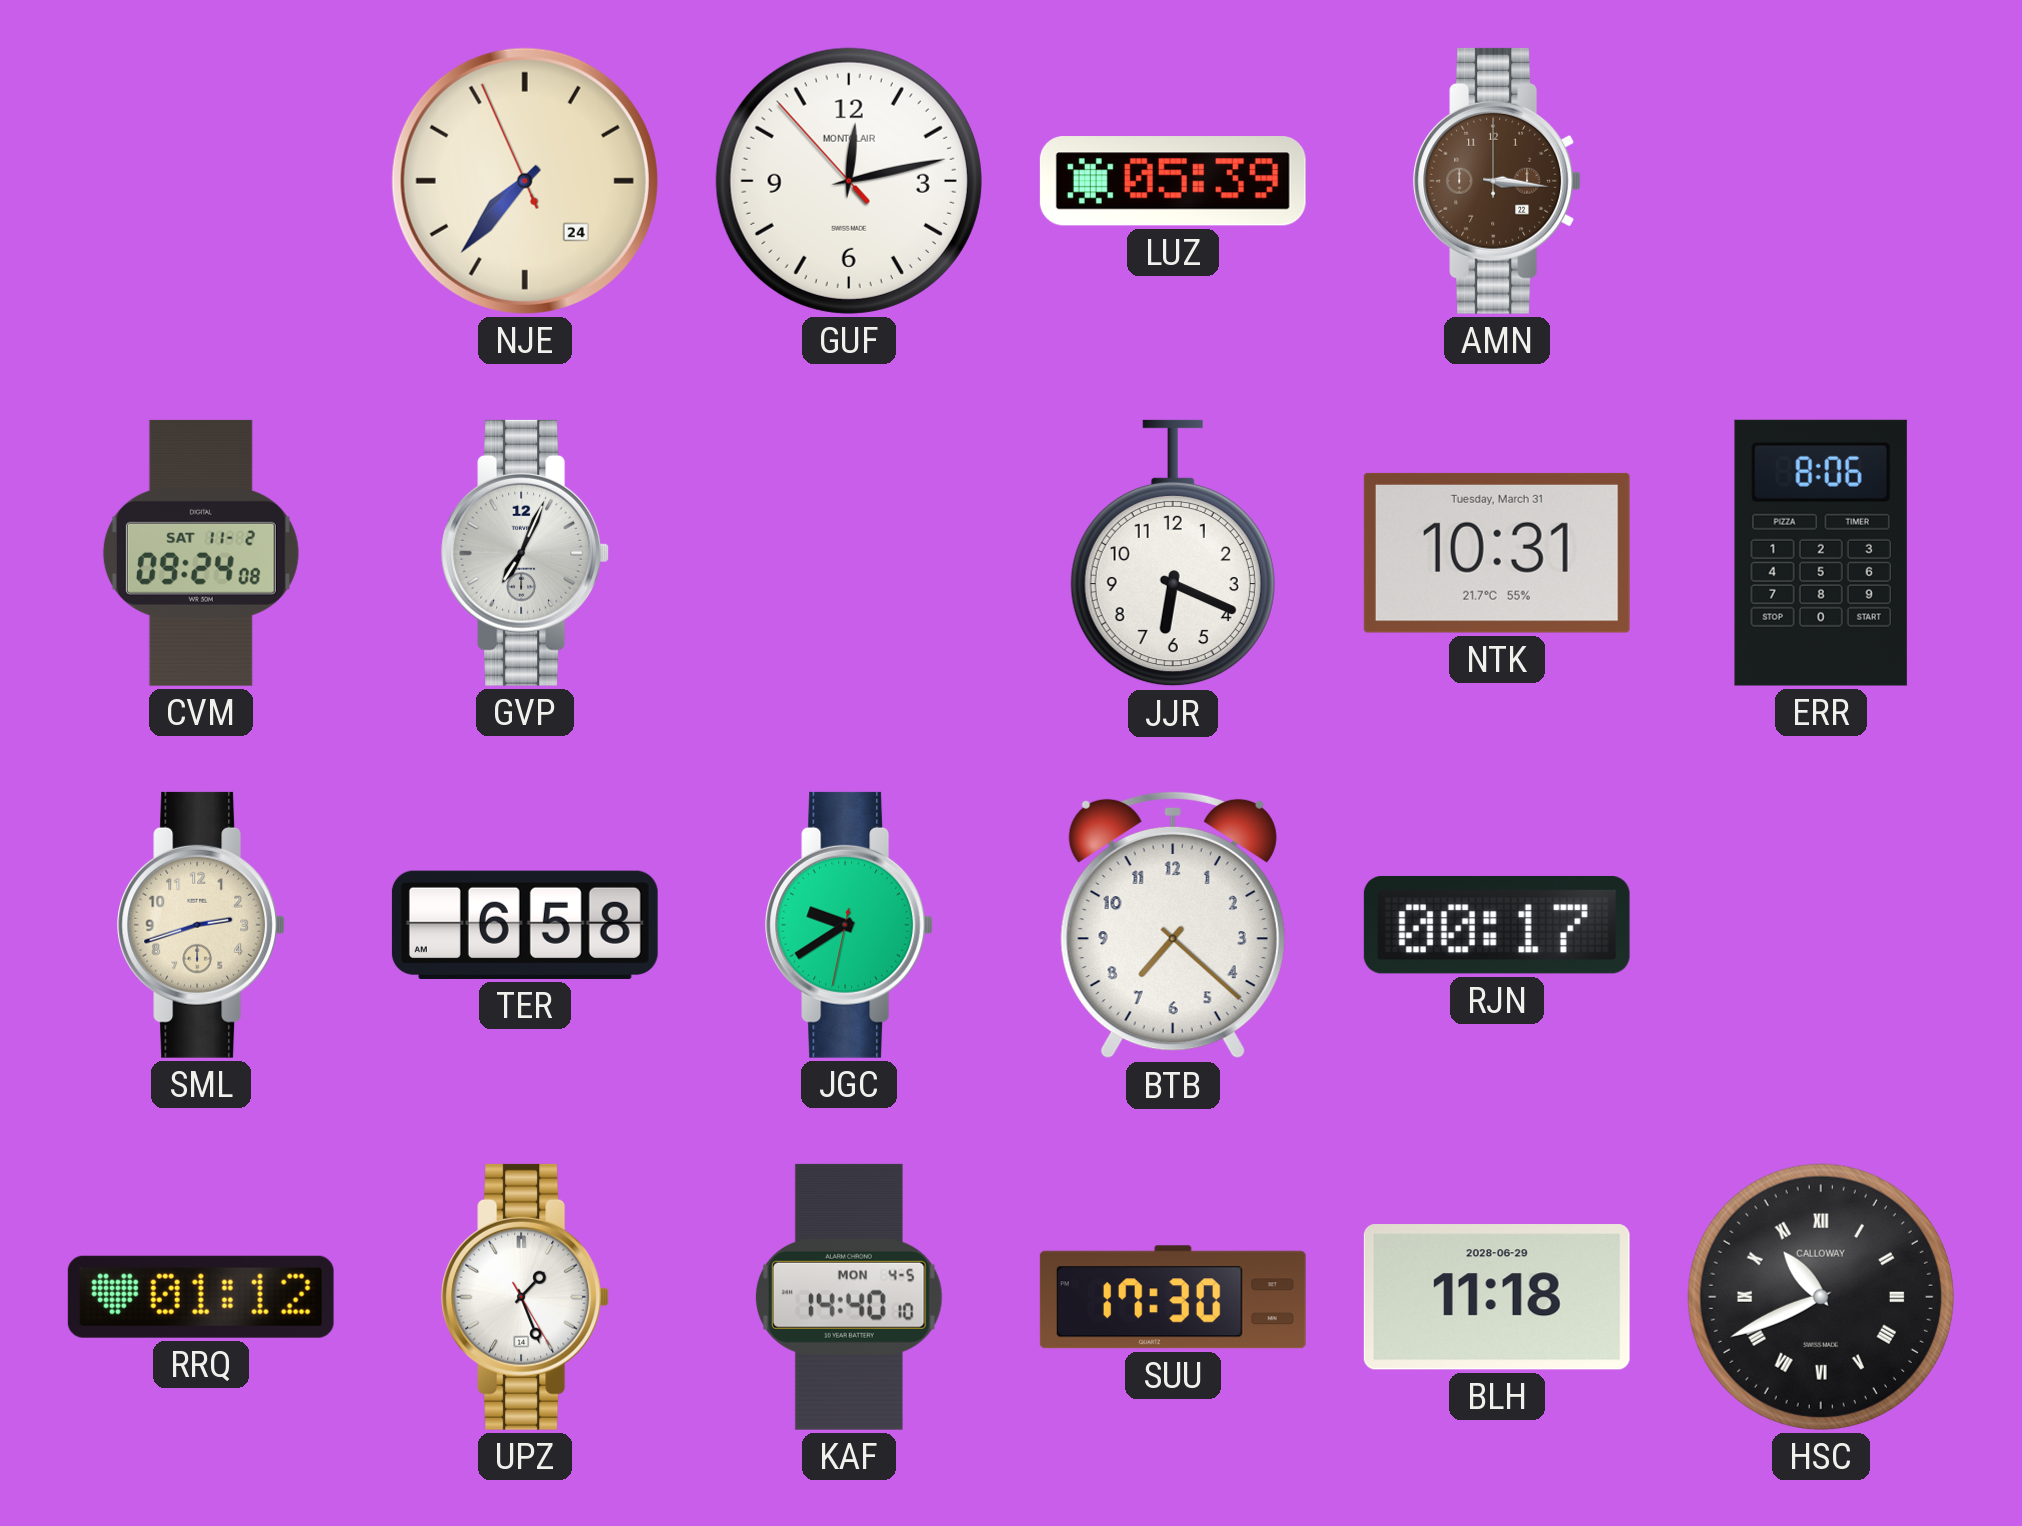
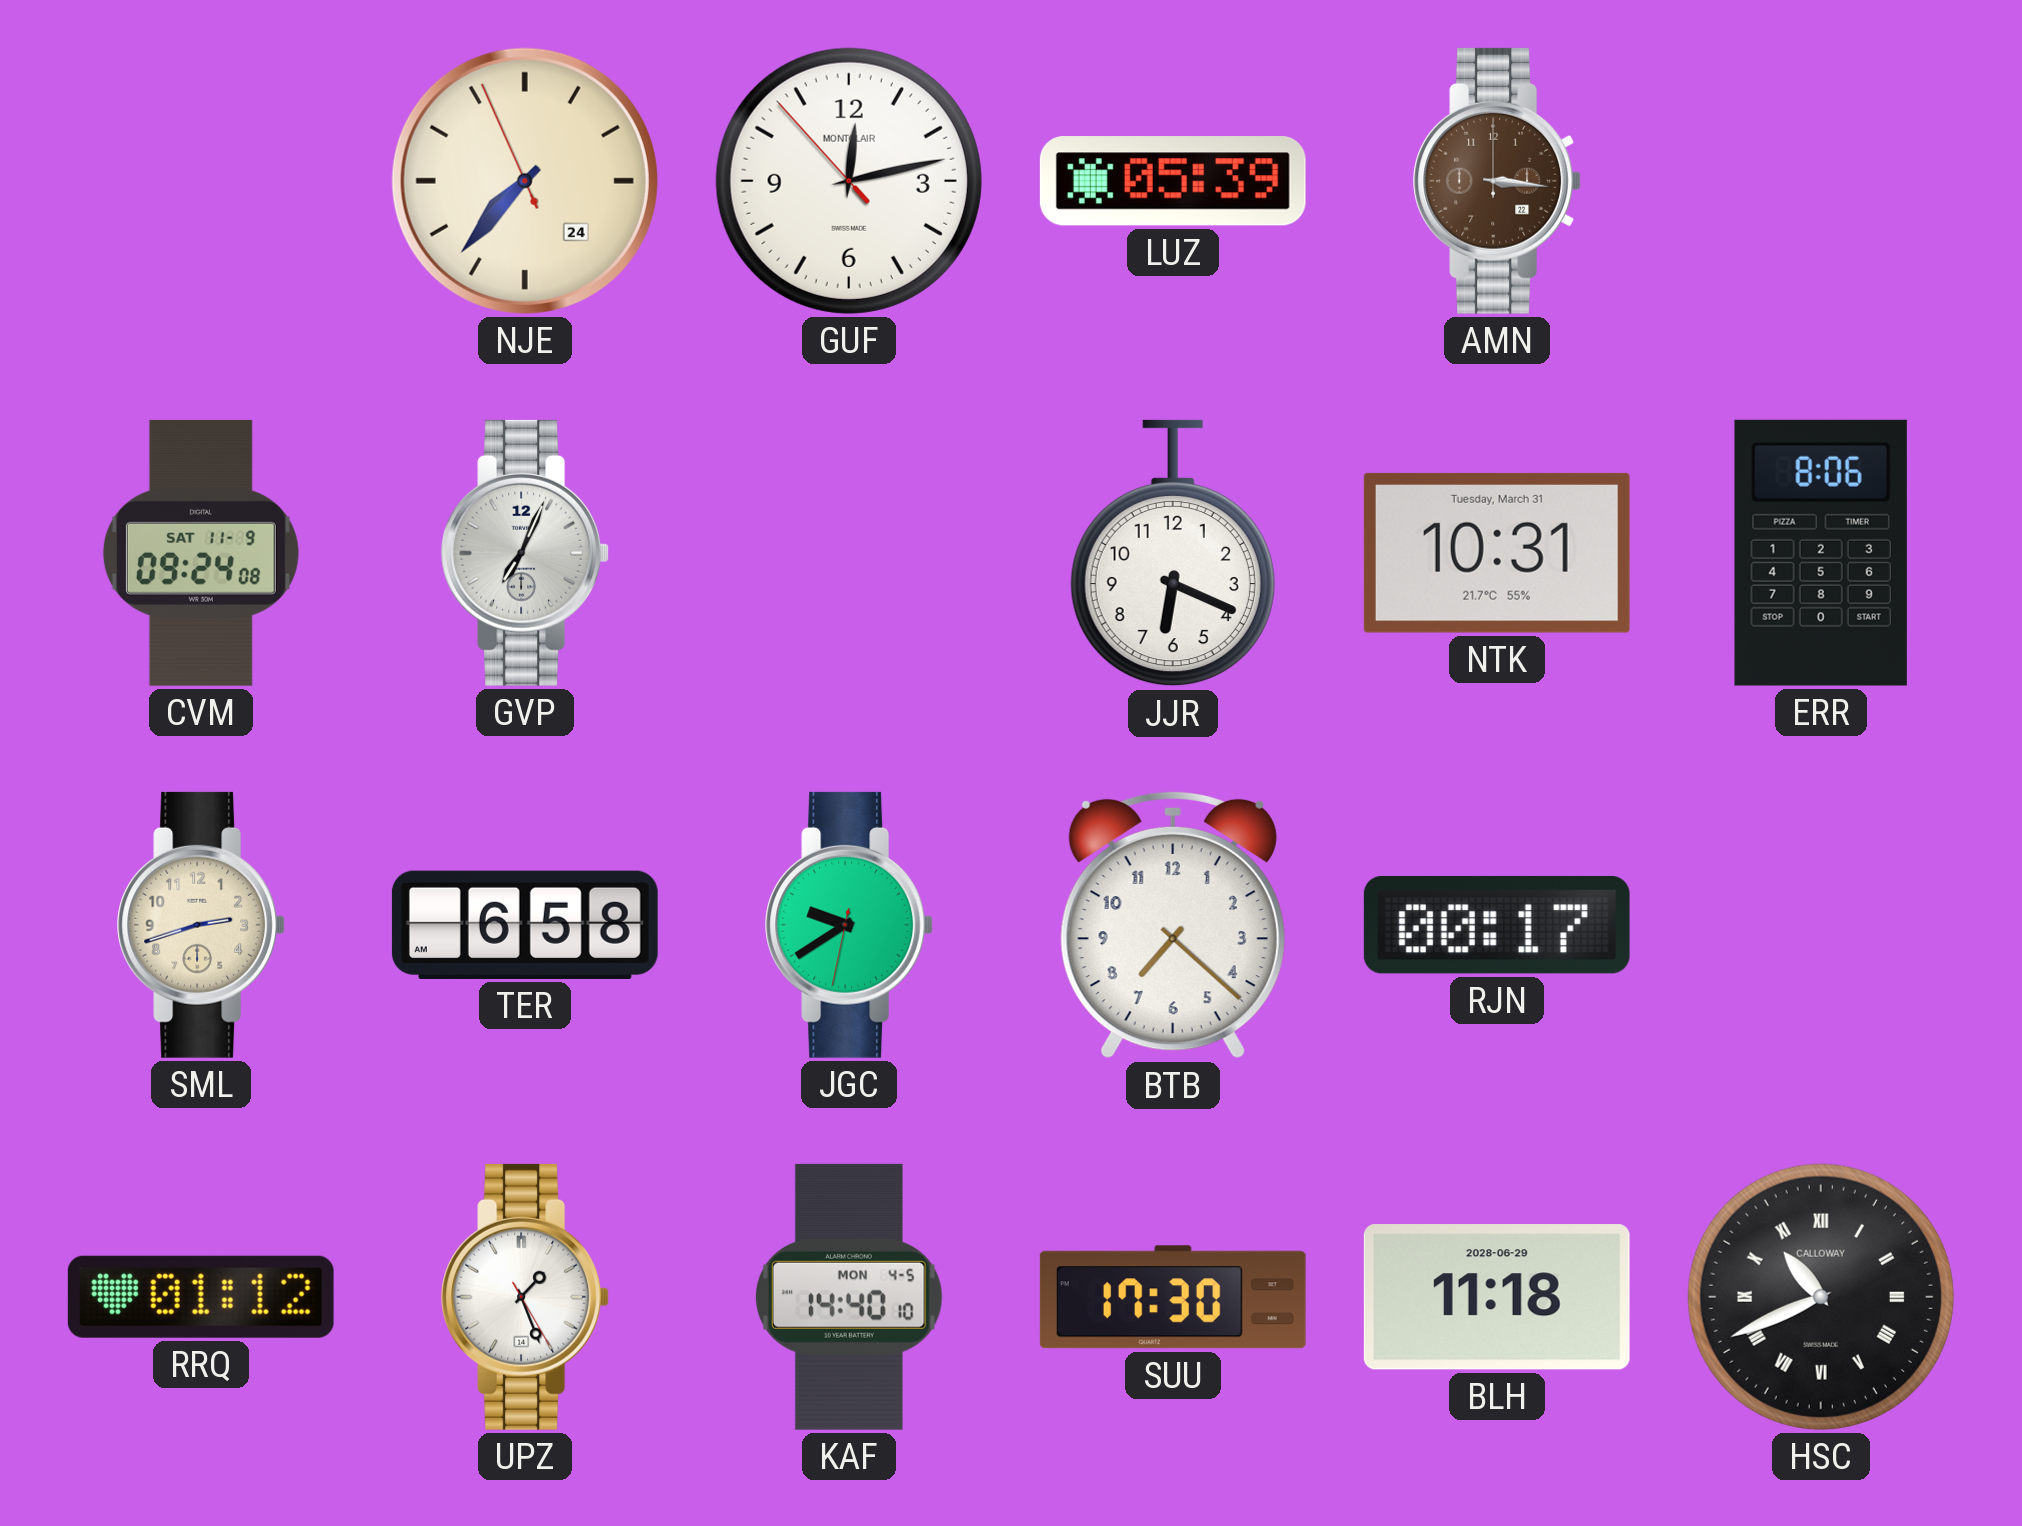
CVM date: SAT 11-2 -> SAT 11-9 (201, 553)
